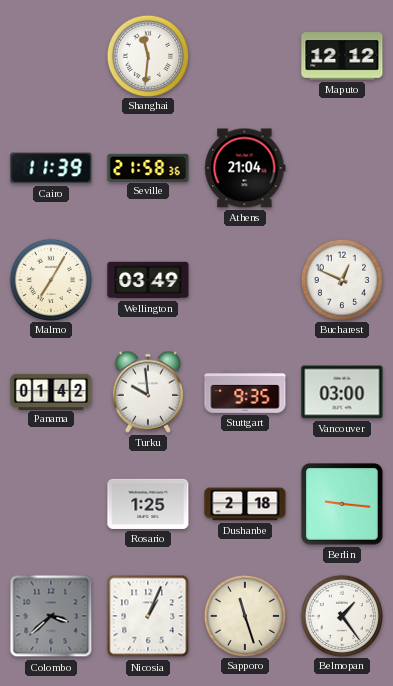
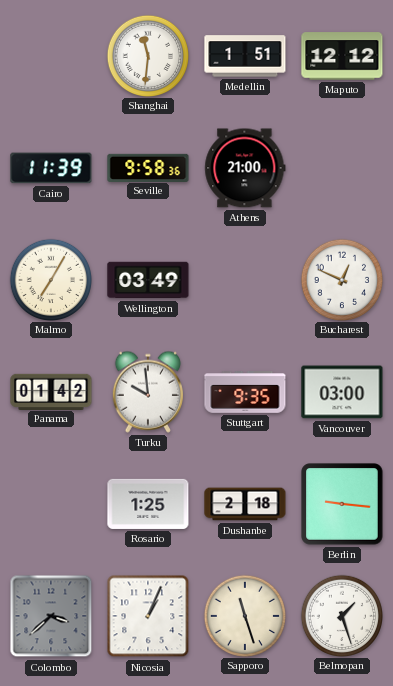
Medellin: none -> 1:51 (245, 56)
Seville: 21:58 -> 9:58 (148, 167)
Athens: 21:04 -> 21:00 (245, 168)
Belmopan: 1:24 -> 1:27 (341, 615)
